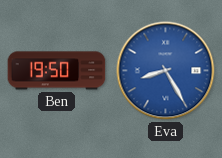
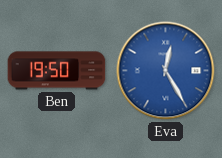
Eva: 8:25 -> 12:25 (166, 71)
